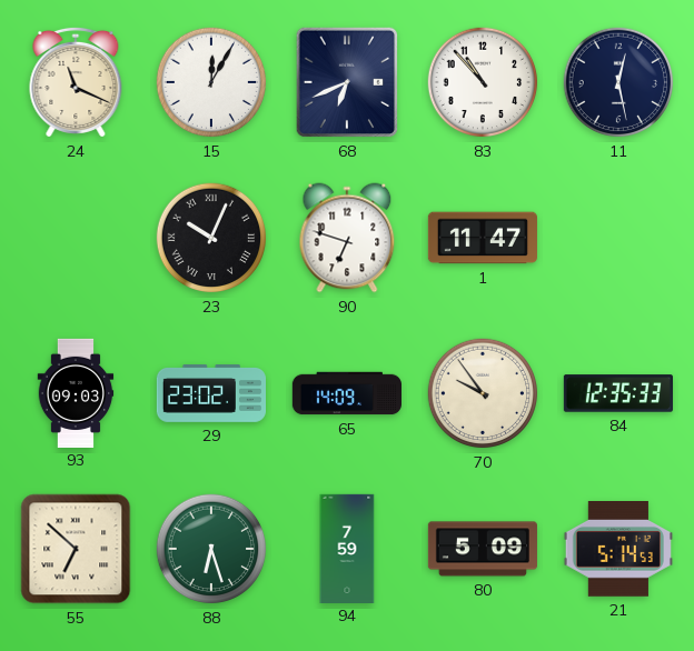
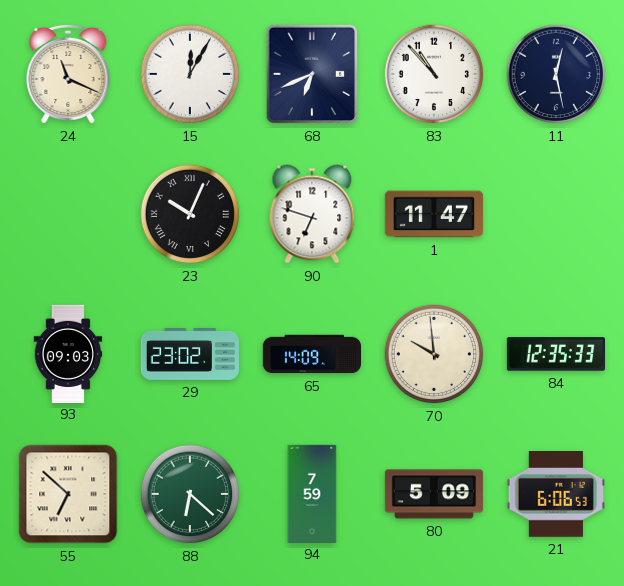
70: 9:54 -> 9:59 (434, 354)
88: 6:27 -> 6:22 (190, 494)
21: 5:14 -> 6:06 (556, 494)
